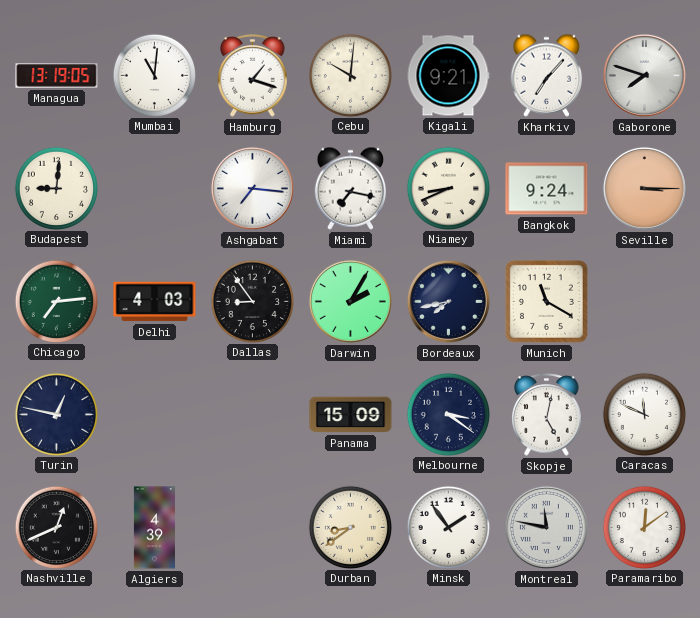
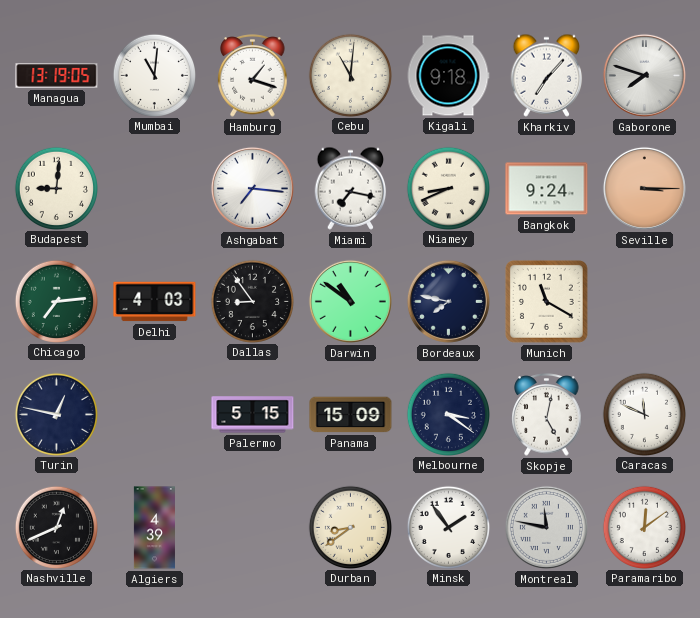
Cebu: 10:01 -> 11:01 (350, 75)
Kigali: 9:21 -> 9:18 (448, 76)
Darwin: 2:05 -> 10:51 (350, 301)
Bordeaux: 7:43 -> 7:47 (448, 301)
Palermo: none -> 5:15 (253, 415)
